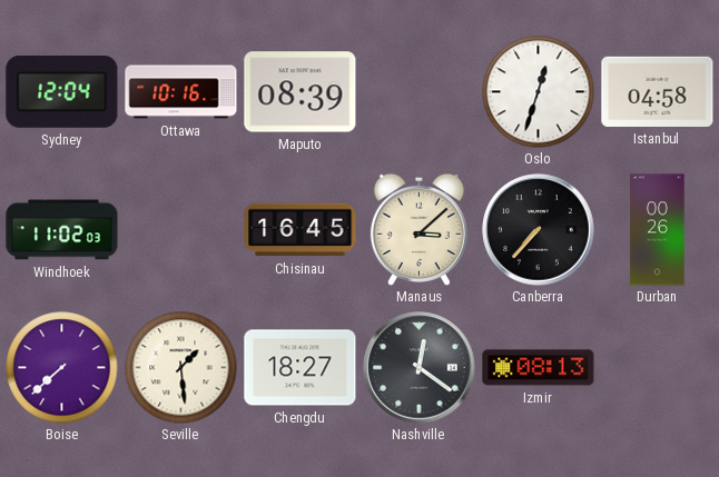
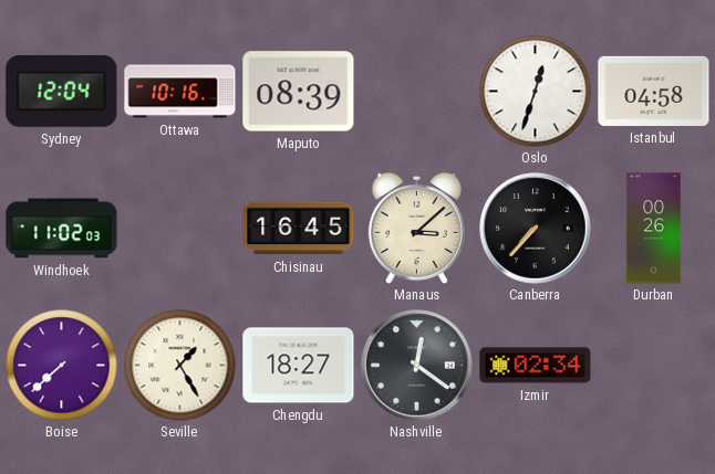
Seville: 1:29 -> 1:25 (180, 366)
Izmir: 08:13 -> 02:34 (536, 366)
